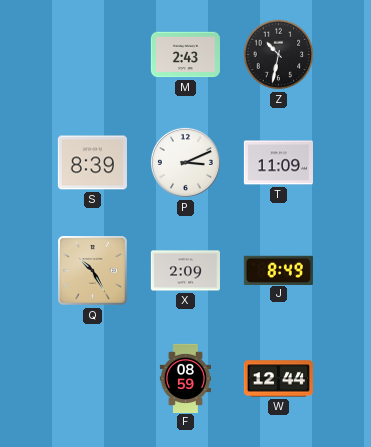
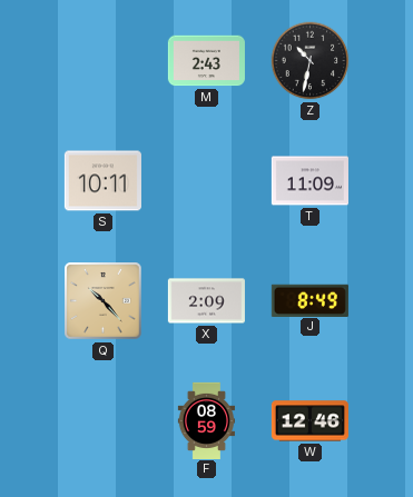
S: 8:39 -> 10:11 (102, 181)
P: 3:11 -> none (185, 162)
Q: 10:25 -> 10:23 (104, 301)
W: 12:44 -> 12:46 (309, 421)
